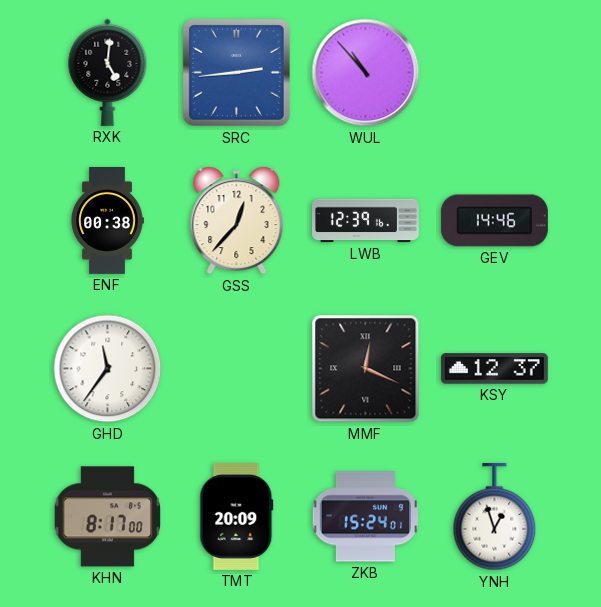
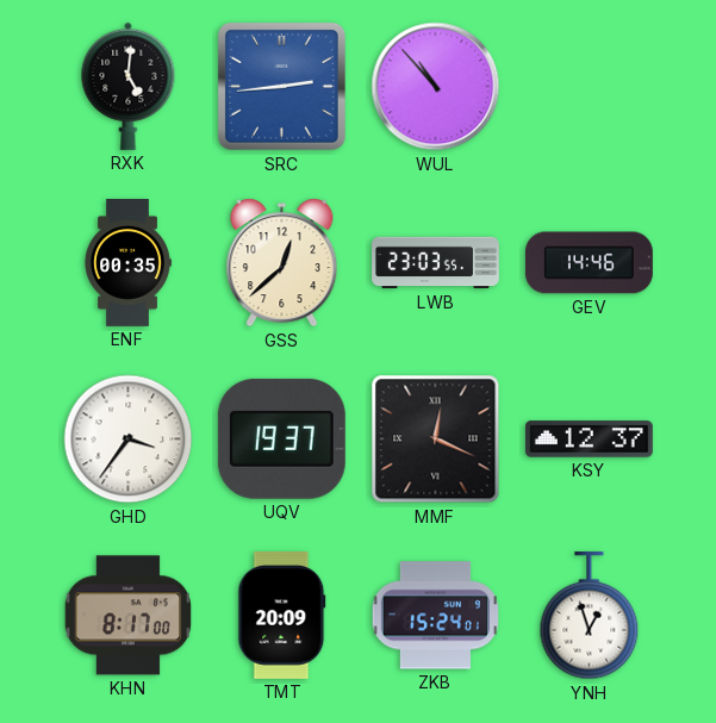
ENF: 00:38 -> 00:35 (127, 263)
GSS: 12:37 -> 12:38 (282, 263)
LWB: 12:39 -> 23:03 (436, 263)
GHD: 11:36 -> 3:36 (129, 440)
UQV: none -> 19:37 (281, 438)
